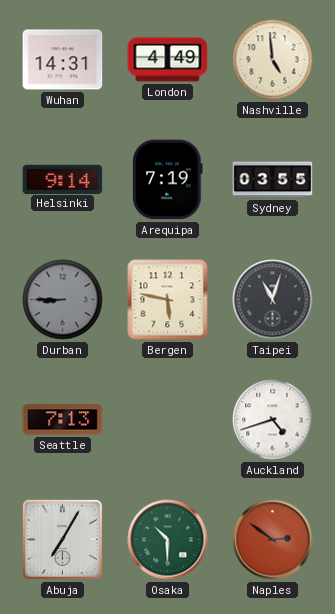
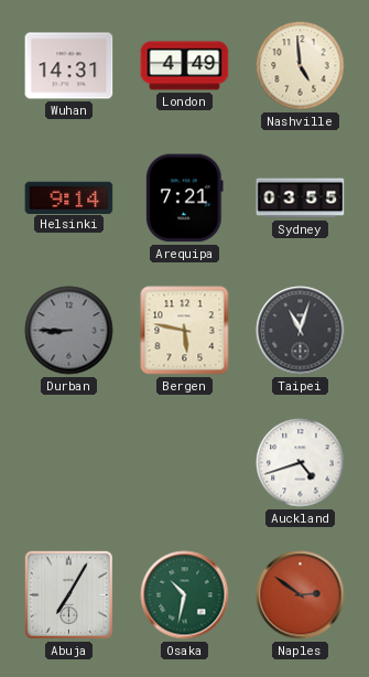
Arequipa: 7:19 -> 7:21 (185, 198)
Seattle: 7:13 -> none (63, 420)
Osaka: 10:30 -> 10:32 (185, 595)
